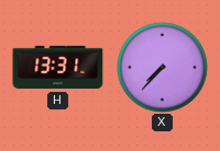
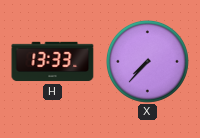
H: 13:31 -> 13:33 (53, 62)
